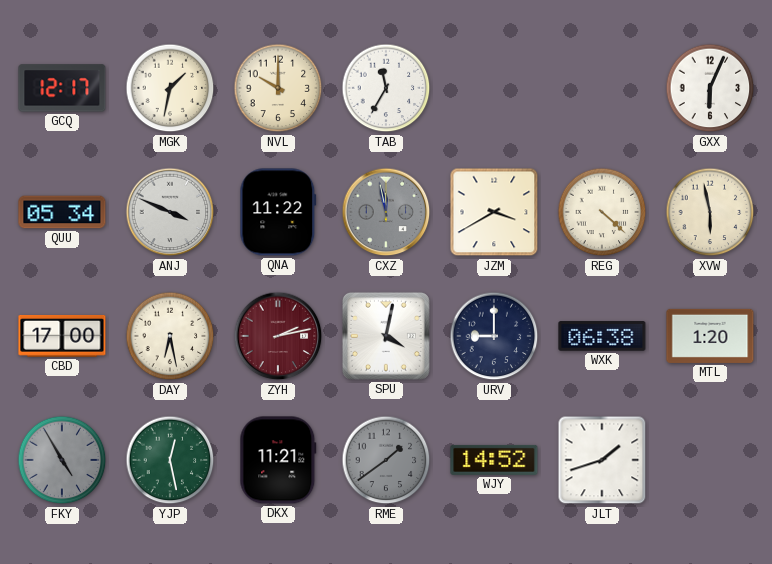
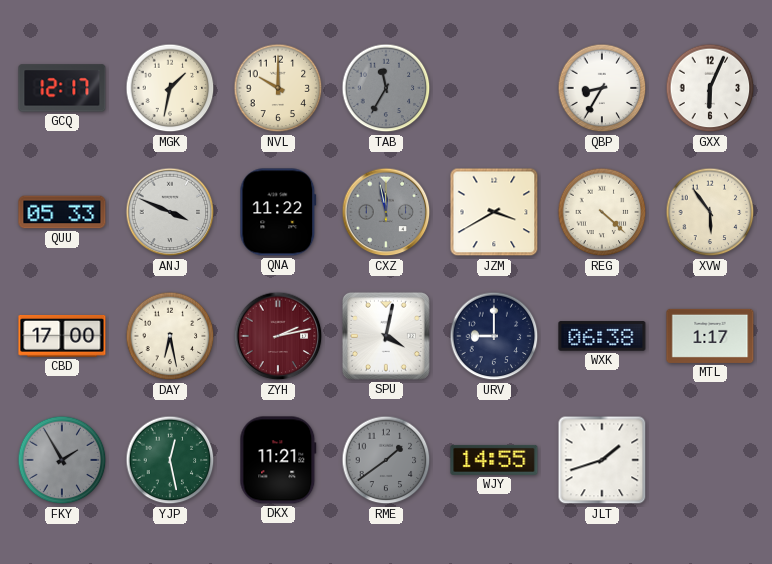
TAB dial: white -> grey (386, 88)
QBP: none -> 8:35 (602, 88)
QUU: 05:34 -> 05:33 (62, 212)
XVW: 5:58 -> 5:54 (710, 212)
MTL: 1:20 -> 1:17 (710, 336)
FKY: 4:55 -> 1:55 (62, 460)
WJY: 14:52 -> 14:55 (494, 460)
